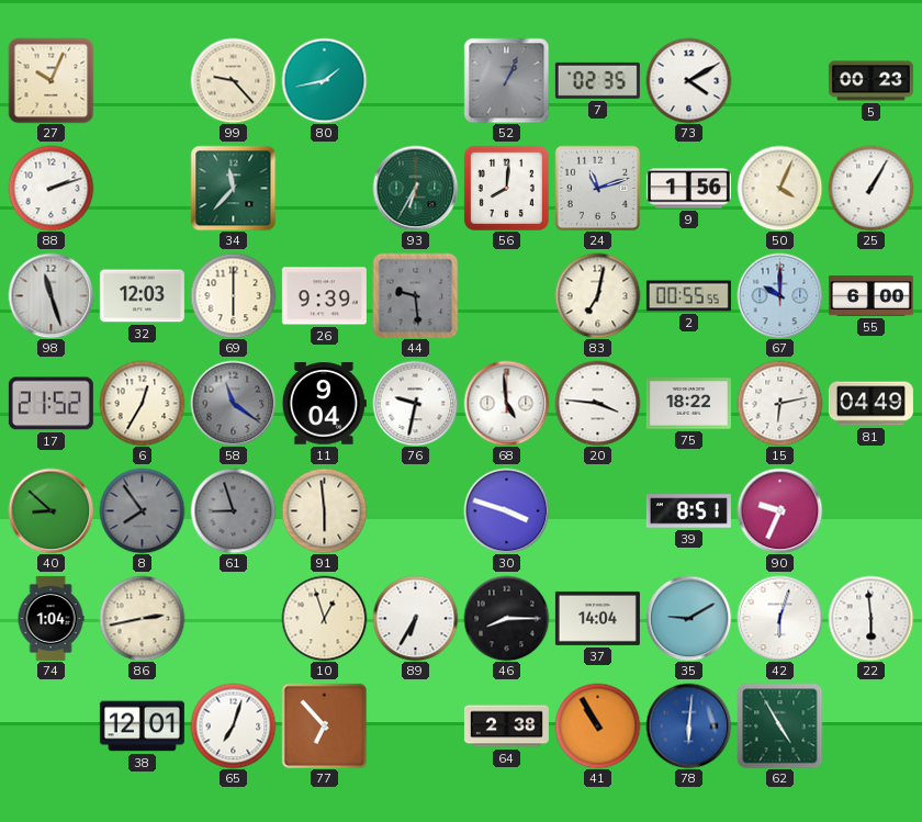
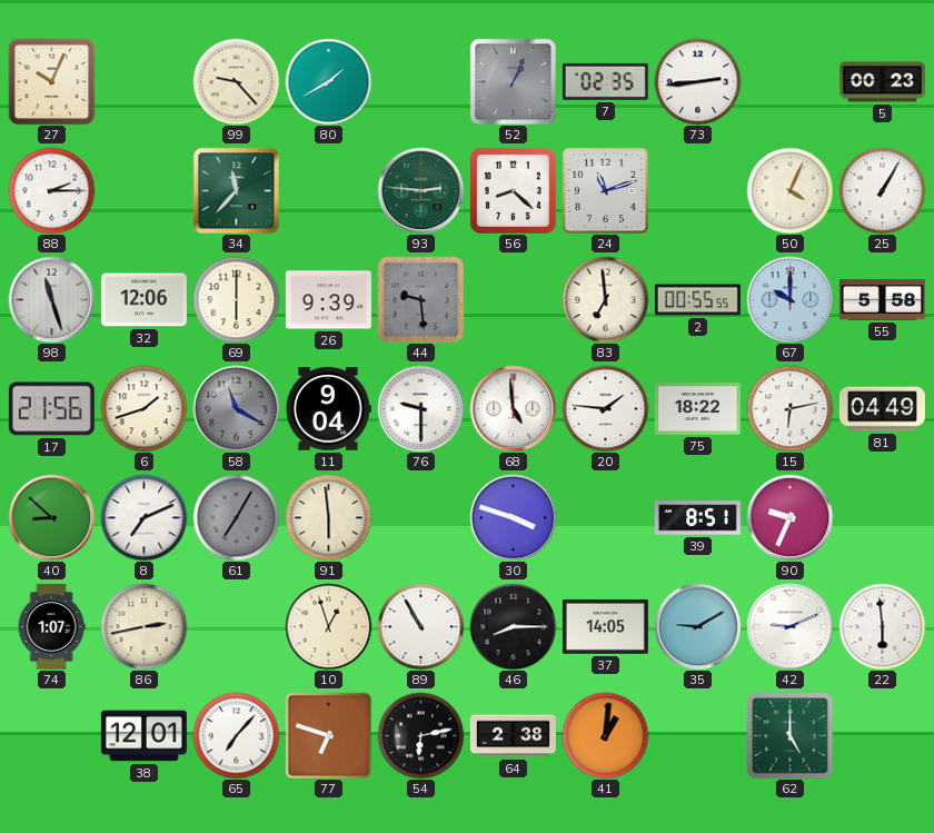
80: 1:43 -> 1:40 (328, 81)
73: 4:10 -> 2:44 (697, 81)
88: 2:12 -> 2:15 (51, 190)
93: 6:35 -> 2:46 (420, 190)
56: 8:01 -> 8:22 (513, 190)
9: 1:56 -> none (688, 189)
32: 12:03 -> 12:06 (143, 300)
83: 7:02 -> 6:59 (605, 299)
55: 6:00 -> 5:58 (882, 300)
17: 21:52 -> 21:56 (51, 409)
6: 12:35 -> 1:42 (143, 408)
58: 11:21 -> 11:20 (236, 408)
76: 9:32 -> 9:30 (420, 408)
20: 3:46 -> 1:46 (605, 408)
8: 7:54 -> 7:11 (143, 517)
8 dial: grey -> white (143, 517)
61: 8:57 -> 7:05 (236, 517)
74: 1:04 -> 1:07 (51, 626)
89: 6:35 -> 10:55 (420, 626)
37: 14:04 -> 14:05 (605, 626)
42: 6:03 -> 9:11 (789, 626)
65: 7:03 -> 7:07 (236, 735)
77: 6:53 -> 6:48 (328, 735)
54: none -> 6:13 (420, 735)
41: 10:55 -> 1:01 (605, 735)
78: 6:01 -> none (688, 725)
62: 4:55 -> 5:00 (789, 735)
